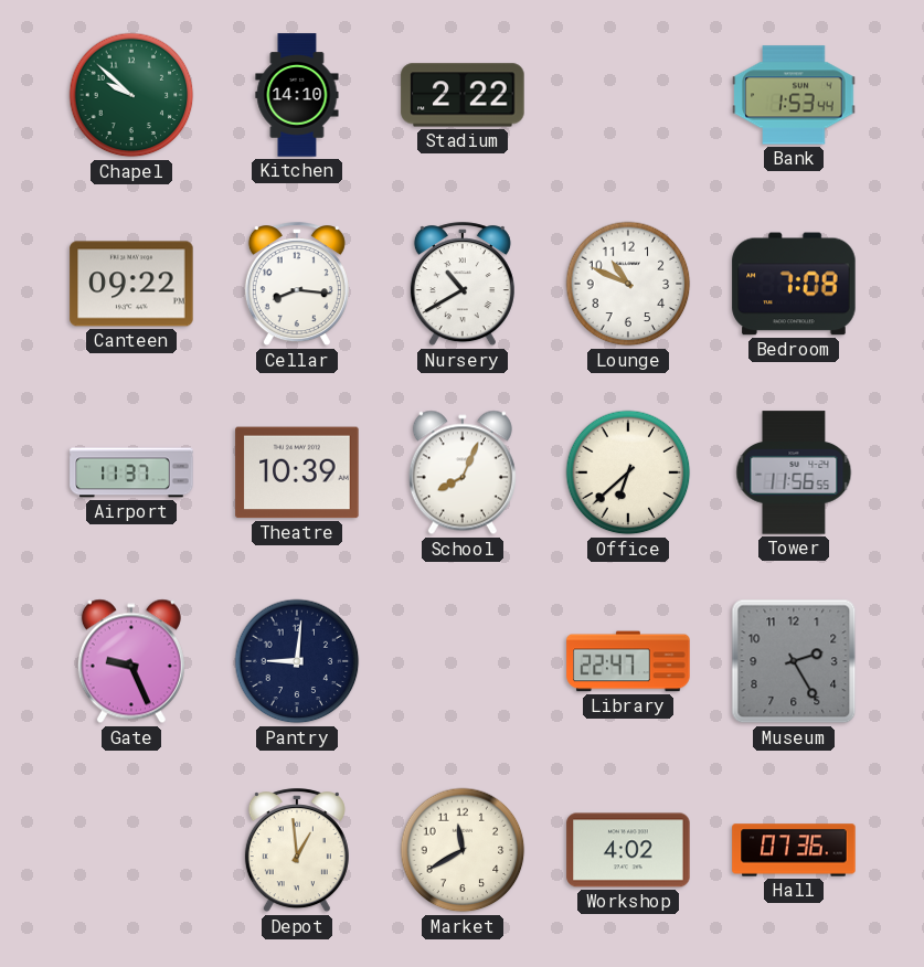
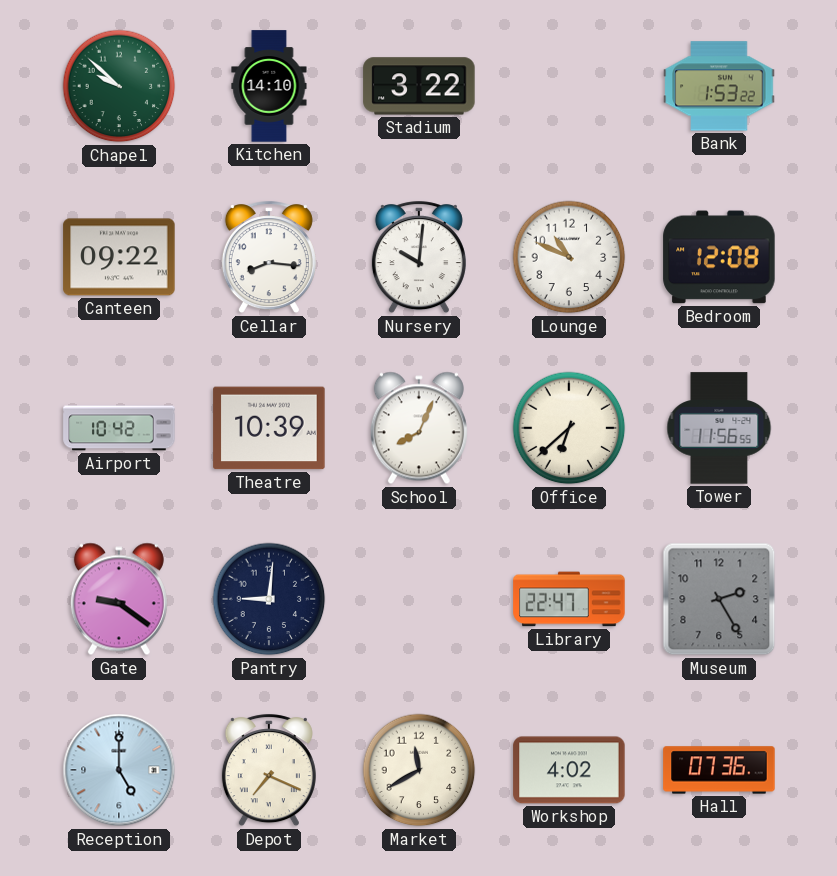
Stadium: 2:22 -> 3:22 (419, 86)
Bank: 1:53:44 -> 1:53:22 (719, 86)
Nursery: 10:40 -> 10:01 (419, 258)
Bedroom: 7:08 -> 12:08 (719, 257)
Airport: 11:37 -> 10:42 (119, 428)
Gate: 9:26 -> 9:21 (119, 599)
Reception: none -> 5:00 (119, 770)
Depot: 12:59 -> 7:19 (269, 771)
